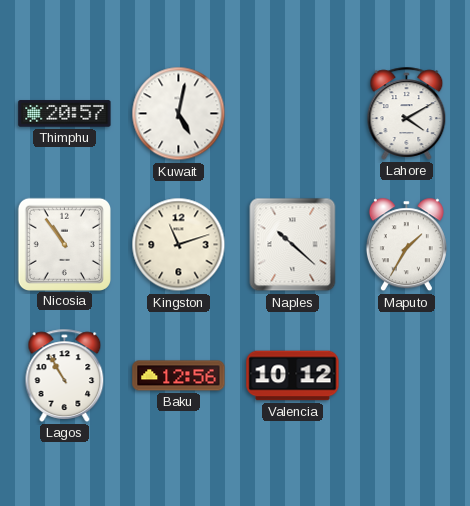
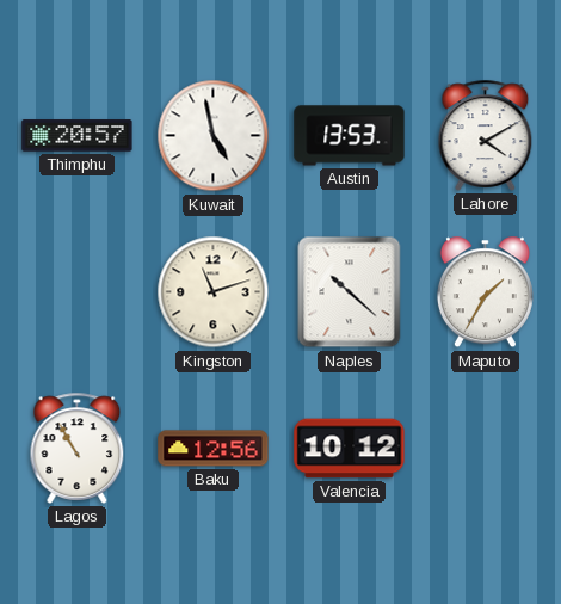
Kuwait: 5:02 -> 4:58 (214, 136)
Austin: none -> 13:53 (350, 136)
Nicosia: 10:54 -> none (64, 244)
